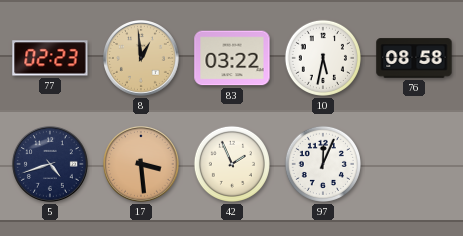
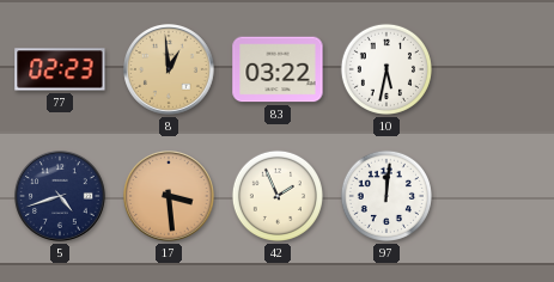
76: 08:58 -> none (414, 58)
97: 12:04 -> 12:01 (386, 196)
